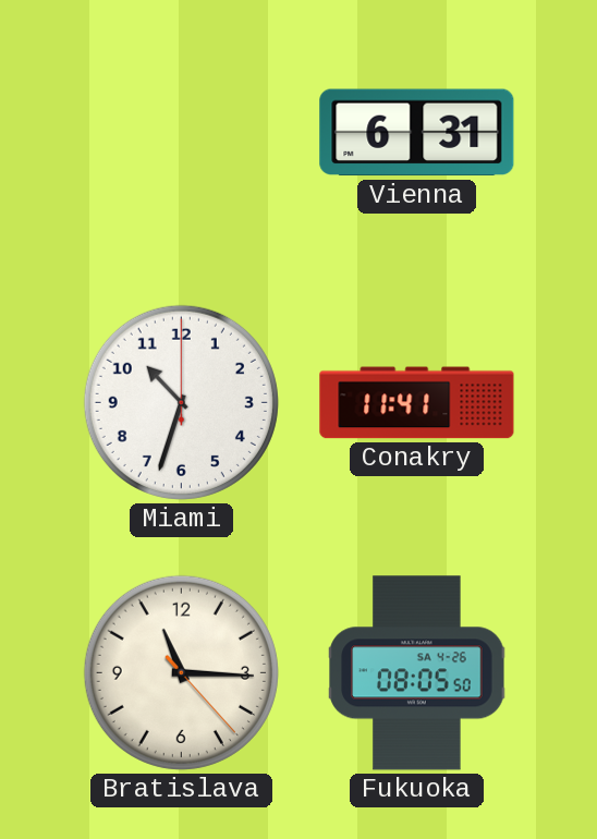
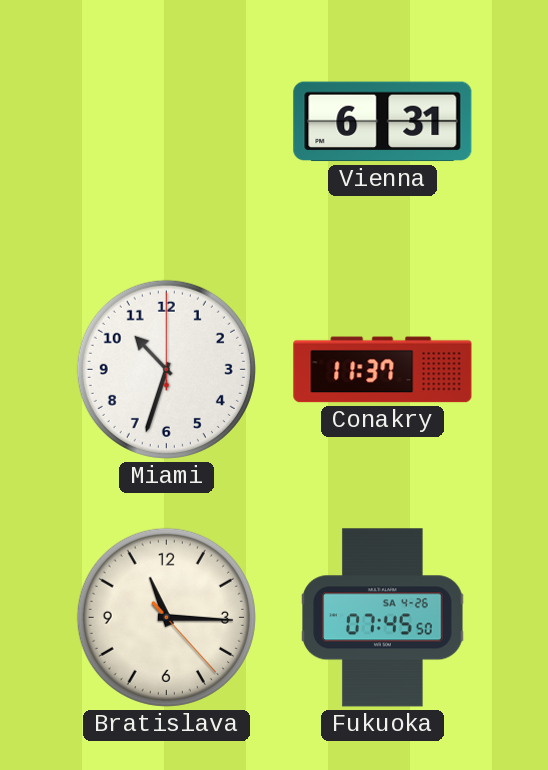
Conakry: 11:41 -> 11:37 (383, 370)
Fukuoka: 08:05 -> 07:45 (383, 618)
